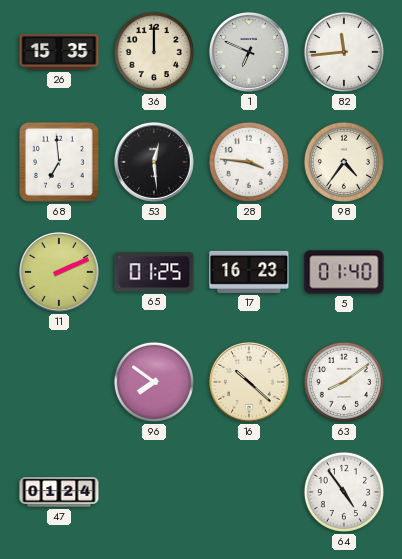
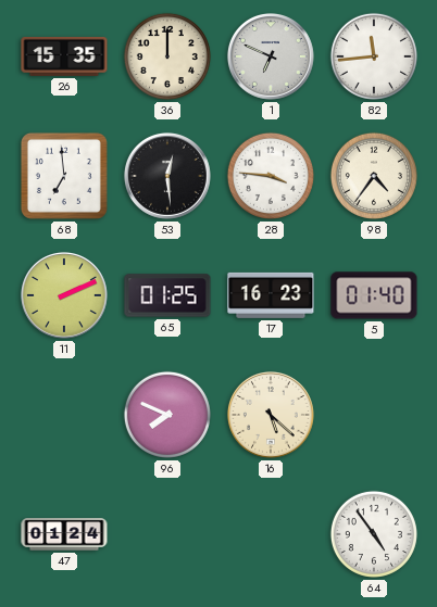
96: 7:51 -> 7:49 (167, 415)
16: 10:22 -> 5:22 (271, 415)
63: 8:09 -> none (344, 382)
